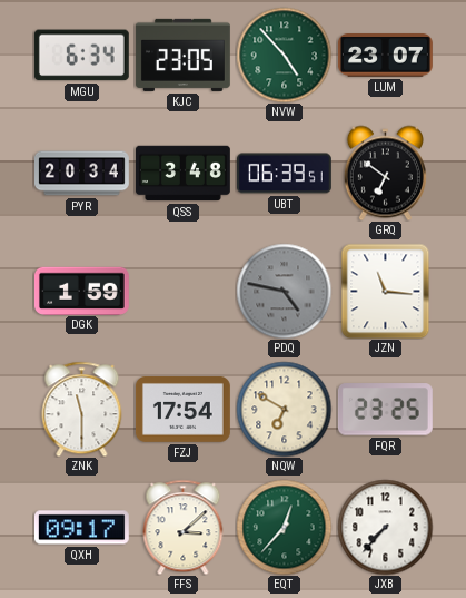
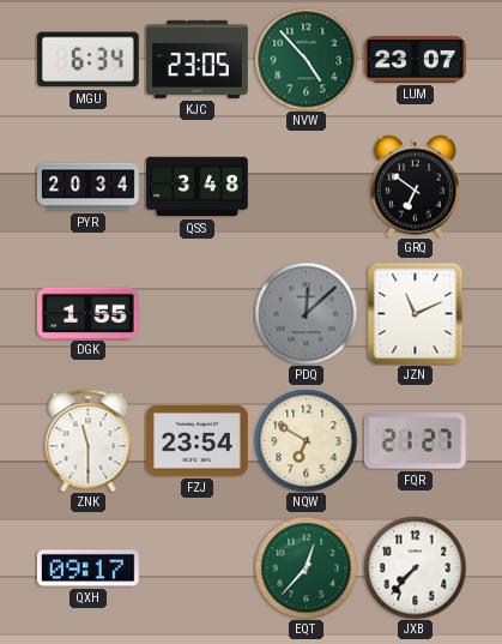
UBT: 06:39 -> none (285, 174)
DGK: 1:59 -> 1:55 (87, 313)
PDQ: 4:47 -> 12:08 (306, 313)
JZN: 11:16 -> 11:11 (416, 313)
FZJ: 17:54 -> 23:54 (198, 441)
FQR: 23:25 -> 21:27 (415, 441)
FFS: 3:08 -> none (184, 527)
